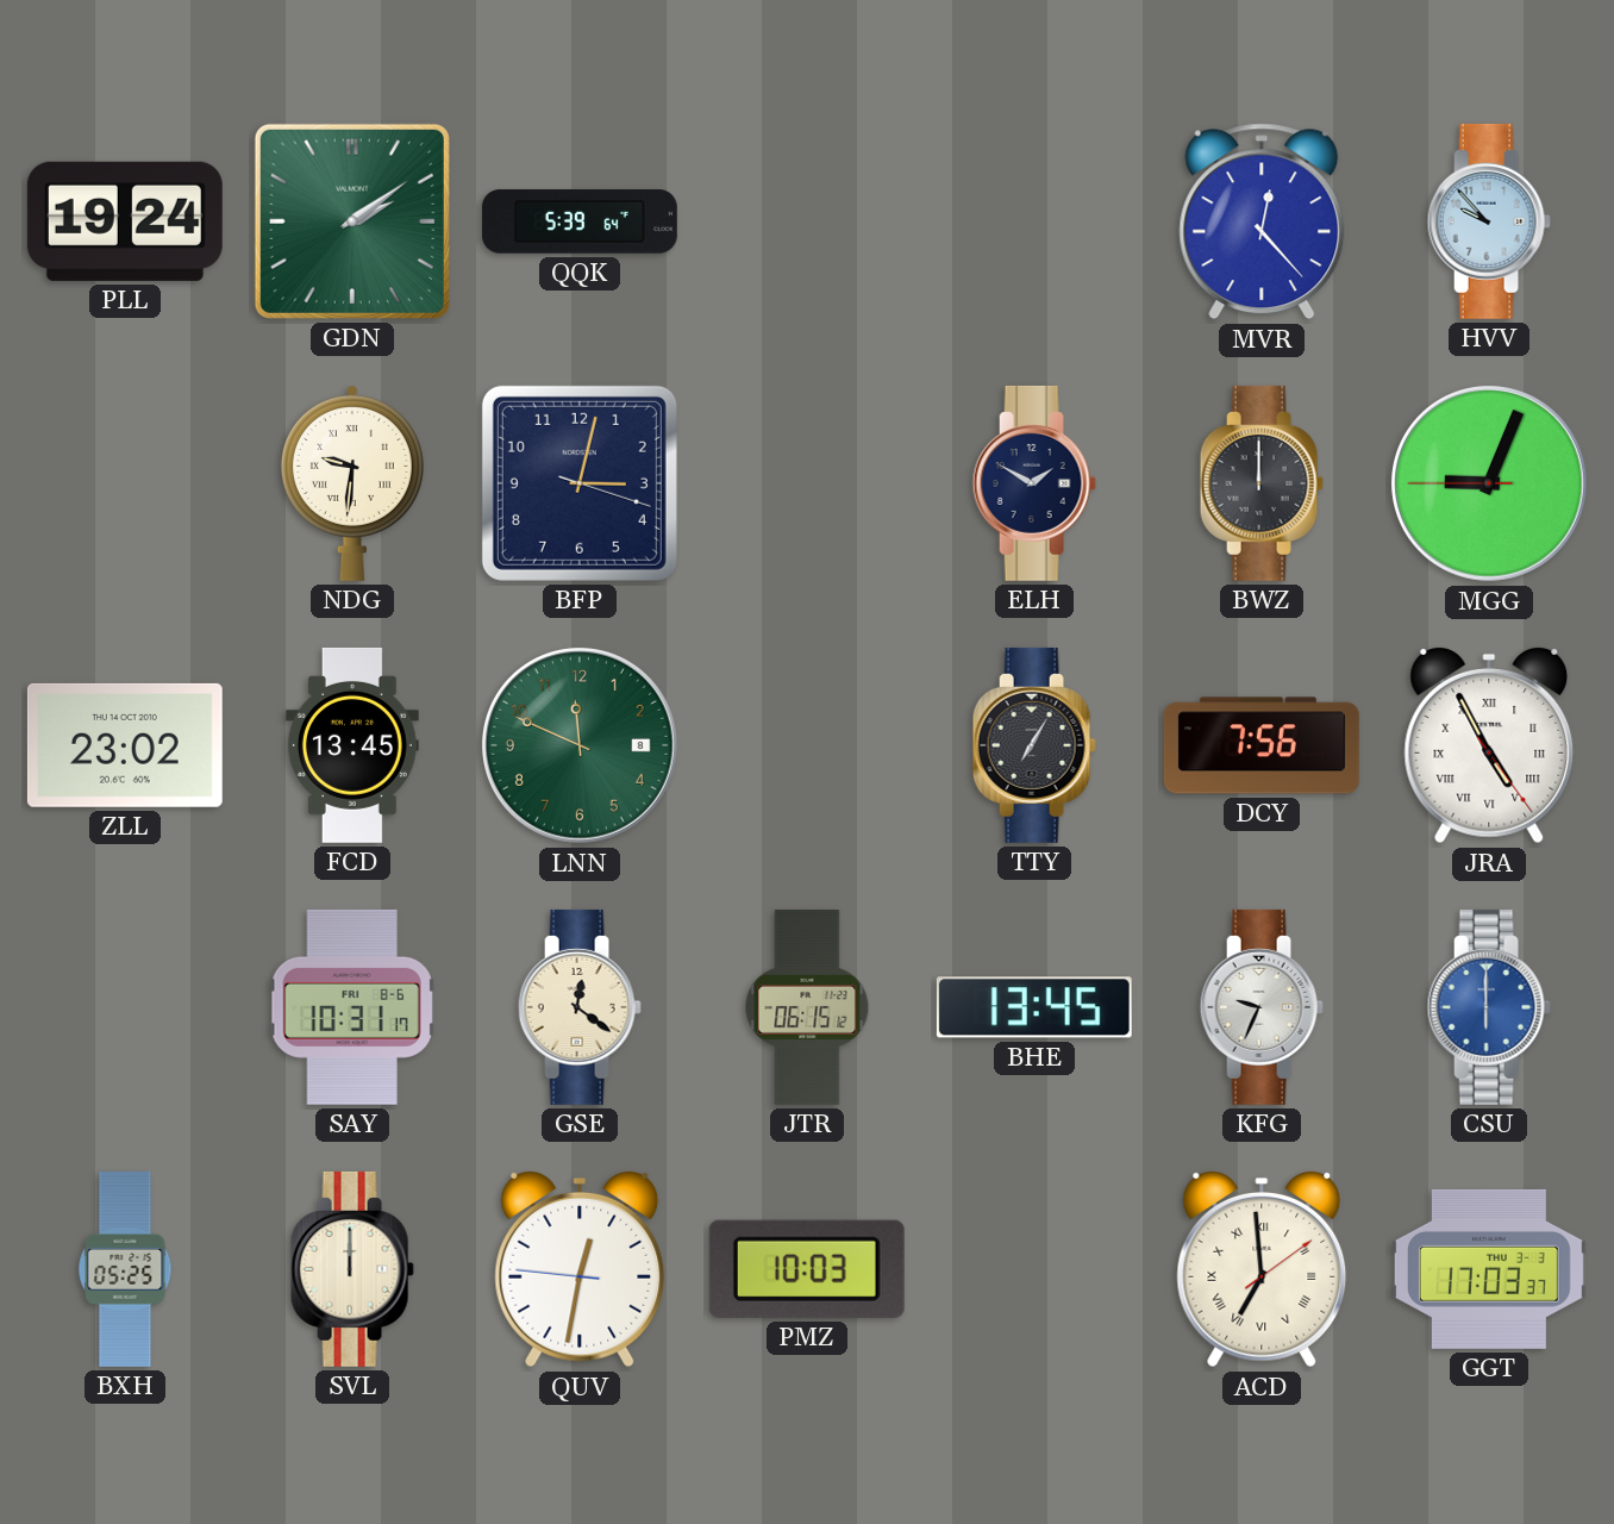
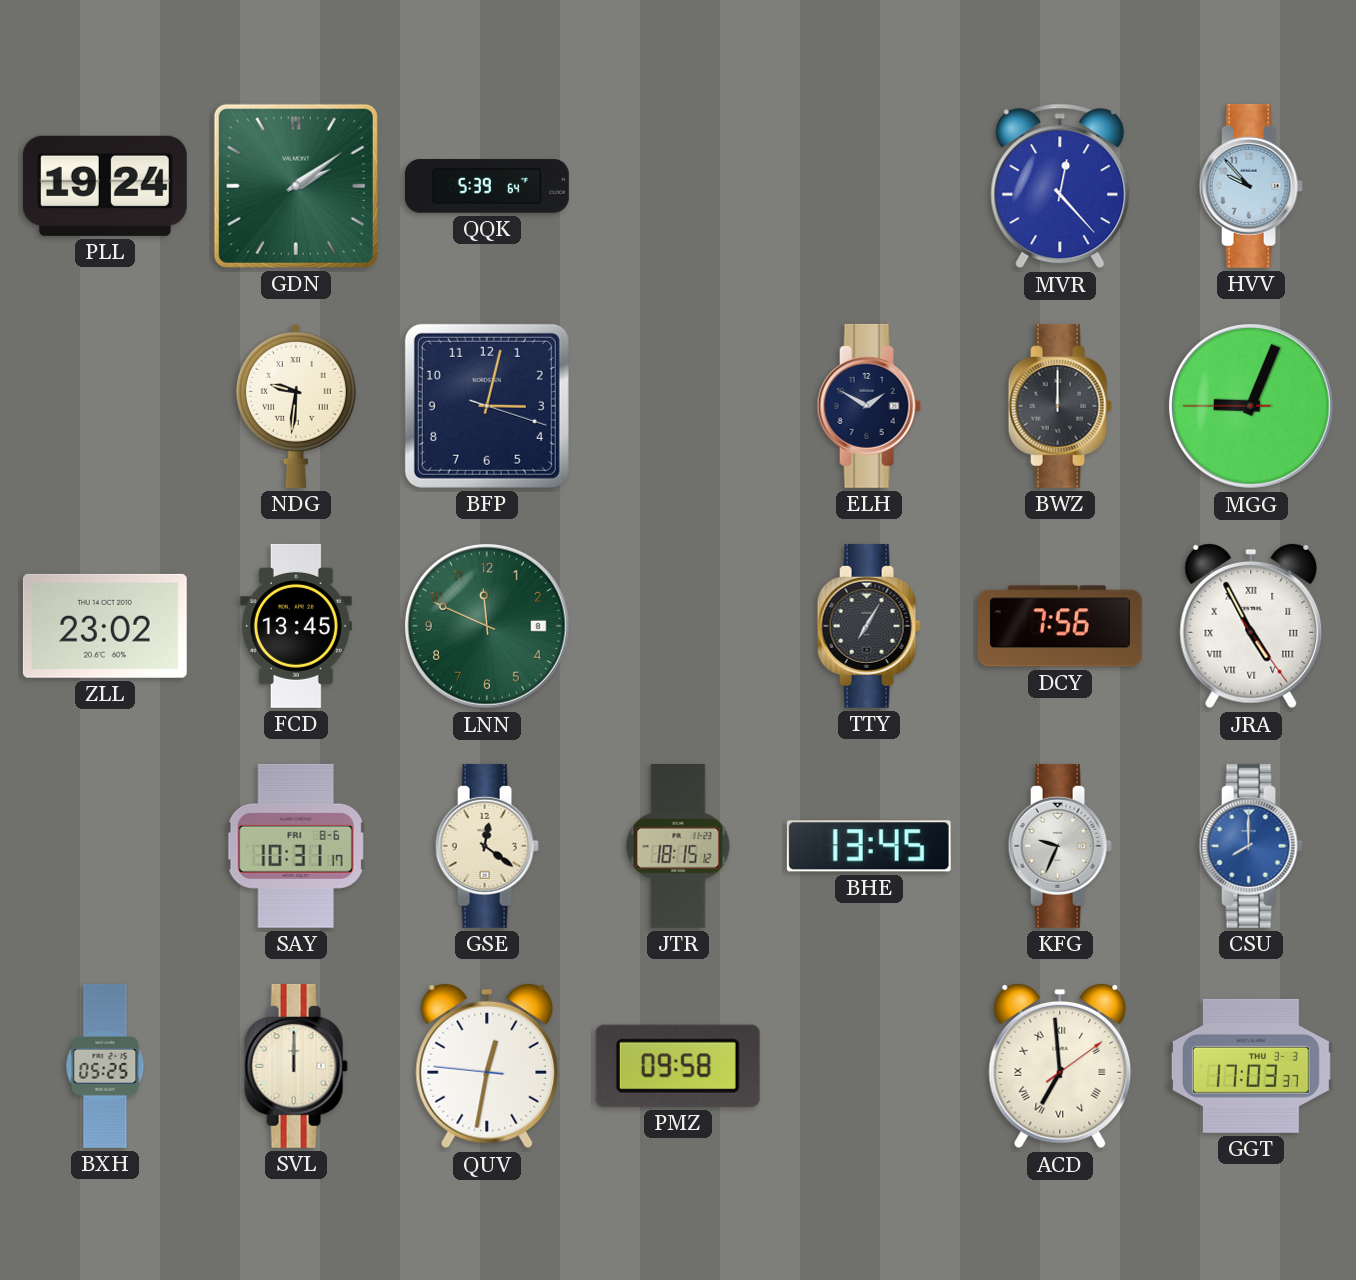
JTR: 06:15 -> 18:15 (678, 846)
CSU: 6:00 -> 8:00 (1251, 846)
PMZ: 10:03 -> 09:58 (678, 1066)
